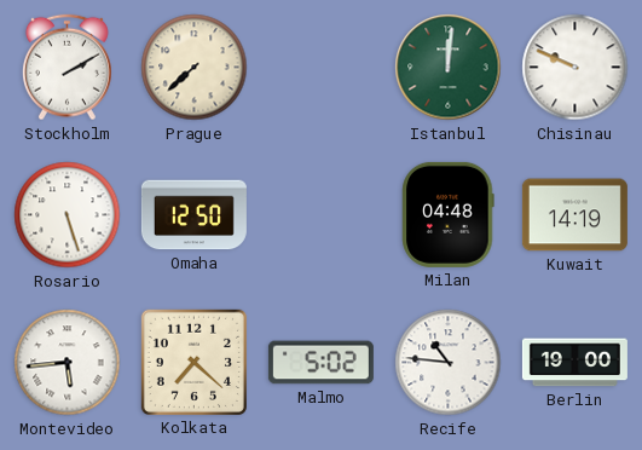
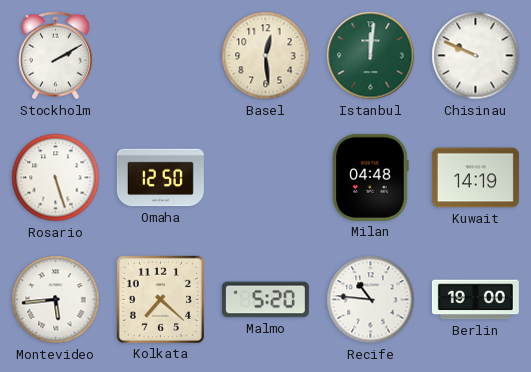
Prague: 7:38 -> none (195, 68)
Basel: none -> 12:29 (266, 56)
Malmo: 5:02 -> 5:20 (265, 300)
